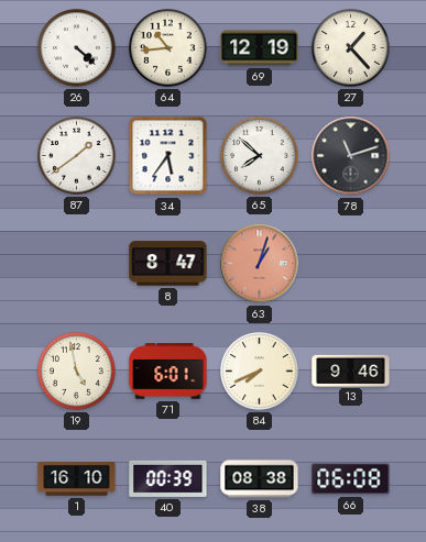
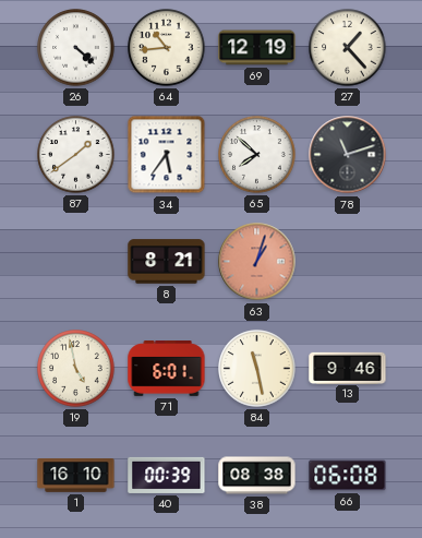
8: 8:47 -> 8:21 (167, 262)
84: 7:41 -> 11:28 (257, 369)
